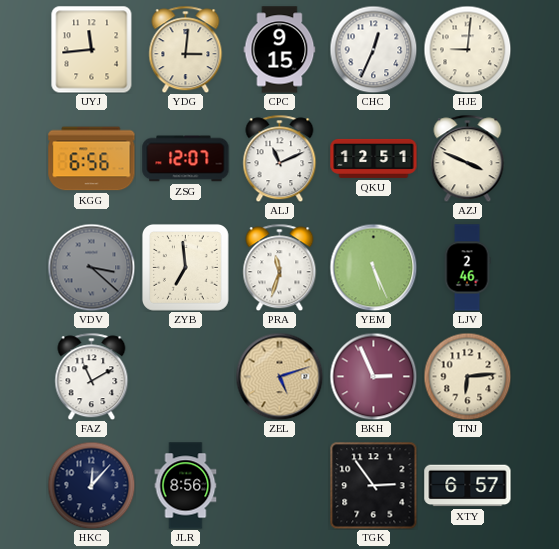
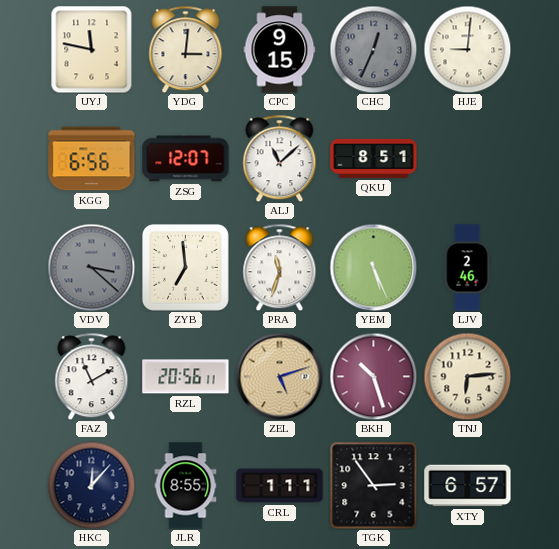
UYJ: 11:44 -> 11:47 (92, 49)
CHC dial: white -> grey (373, 49)
ALJ: 11:11 -> 11:08 (280, 158)
QKU: 12:51 -> 8:51 (374, 158)
AZJ: 3:49 -> none (468, 158)
RZL: none -> 20:56 (186, 377)
BKH: 2:56 -> 10:27 (373, 376)
JLR: 8:56 -> 8:55 (186, 486)
CRL: none -> 1:11 (280, 486)
